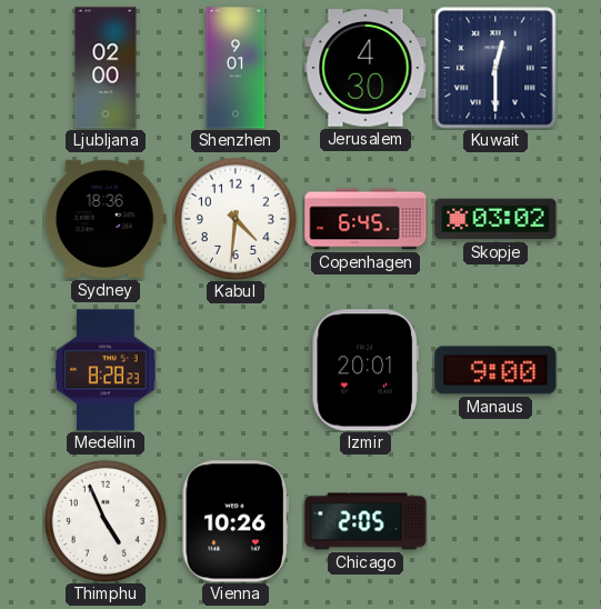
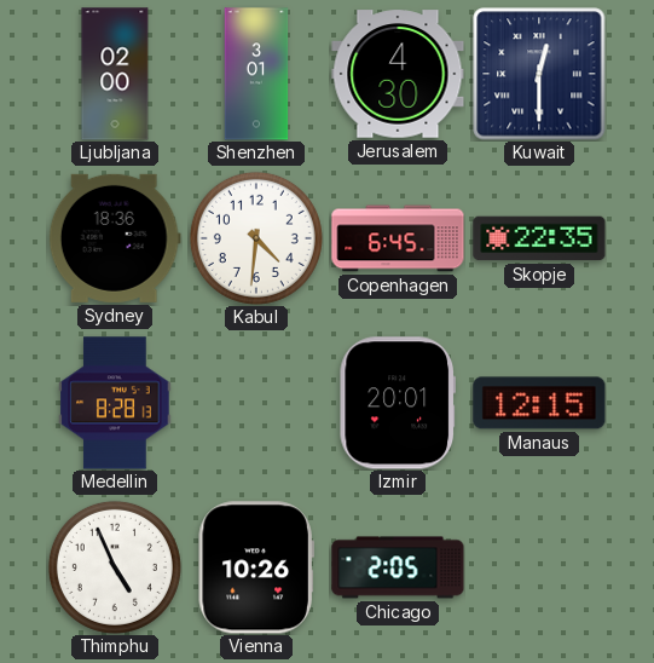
Shenzhen: 9:01 -> 3:01 (256, 74)
Skopje: 03:02 -> 22:35 (539, 238)
Medellin: 8:28:23 -> 8:28:13 (115, 403)
Manaus: 9:00 -> 12:15 (539, 403)
